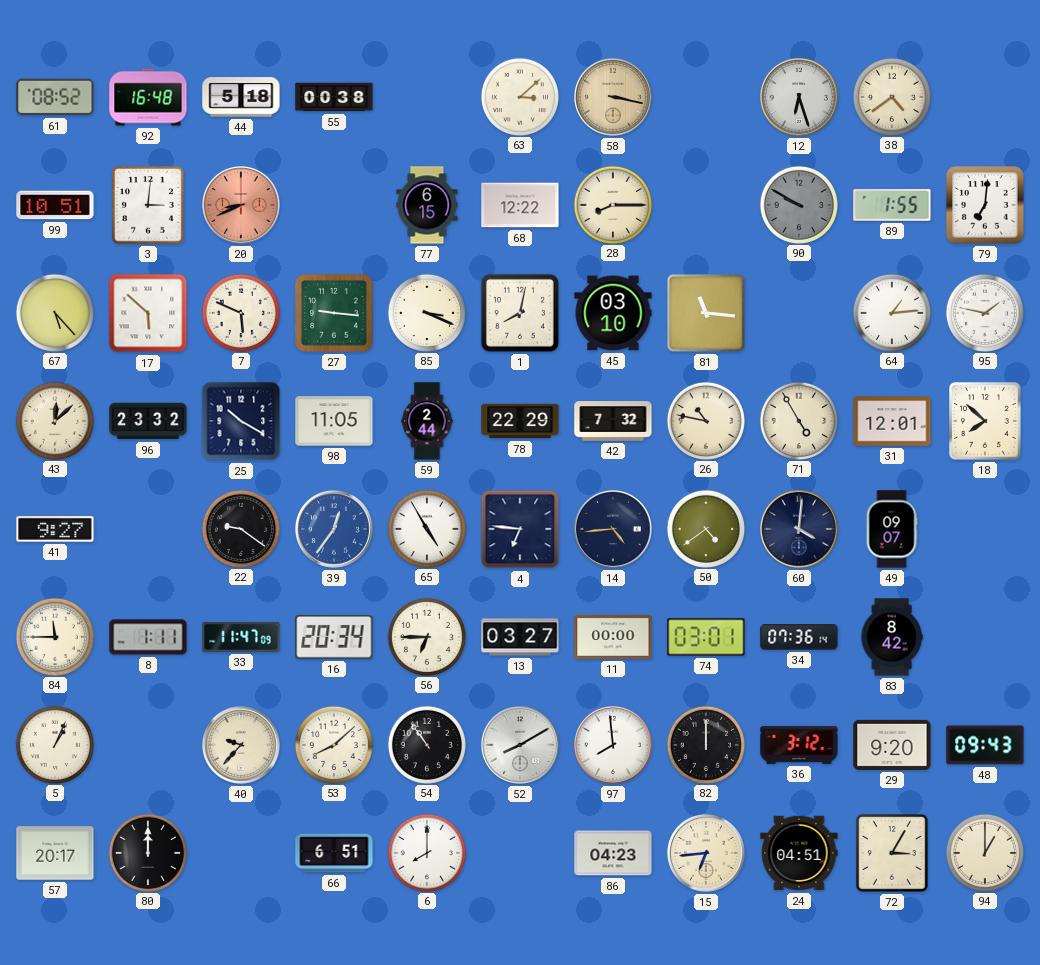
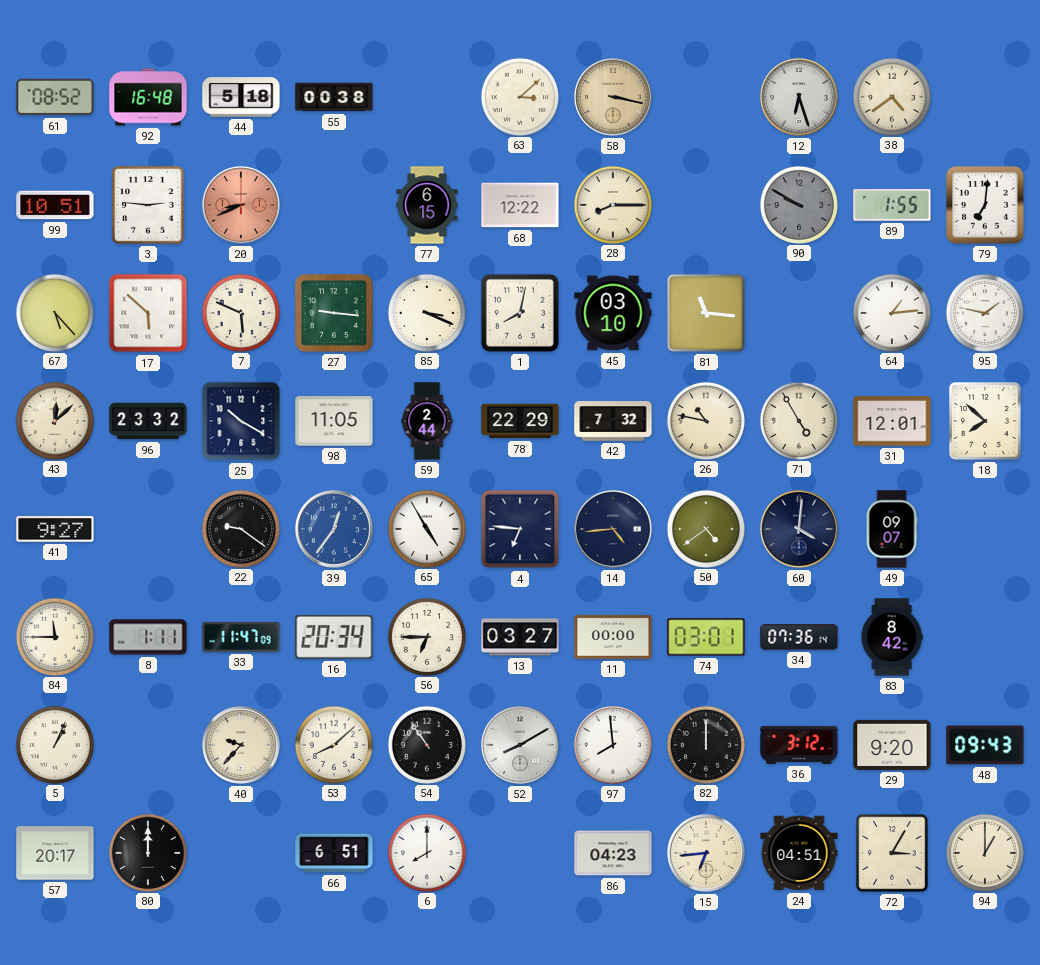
3: 3:01 -> 2:46 (148, 205)
